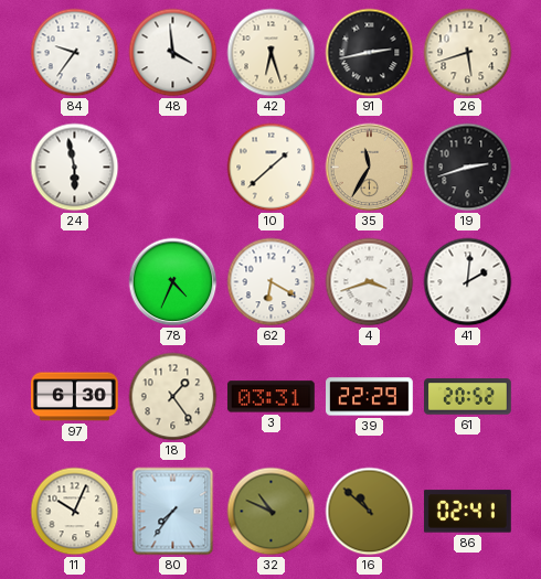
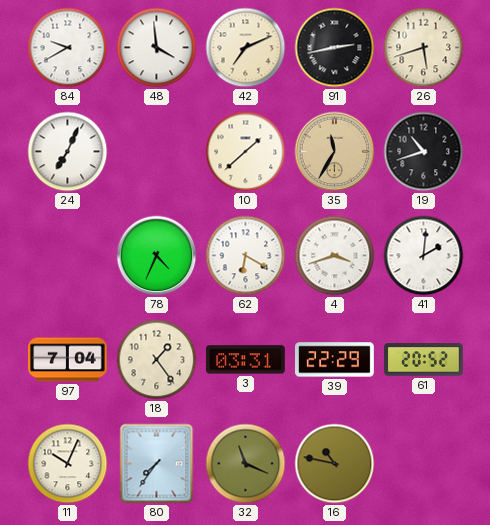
84: 9:36 -> 9:40 (68, 48)
42: 6:27 -> 7:11 (246, 48)
24: 5:58 -> 7:04 (68, 152)
19: 2:42 -> 10:42 (424, 152)
97: 6:30 -> 7:04 (68, 360)
32: 10:49 -> 11:19 (246, 464)
16: 10:52 -> 10:47 (335, 464)
86: 02:41 -> none (467, 512)
